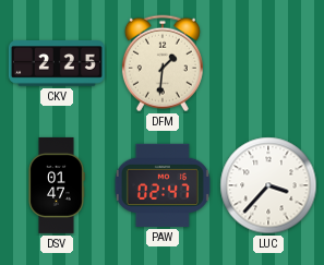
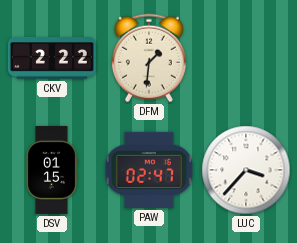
CKV: 2:25 -> 2:22 (52, 58)
DSV: 01:47 -> 01:15 (52, 170)
